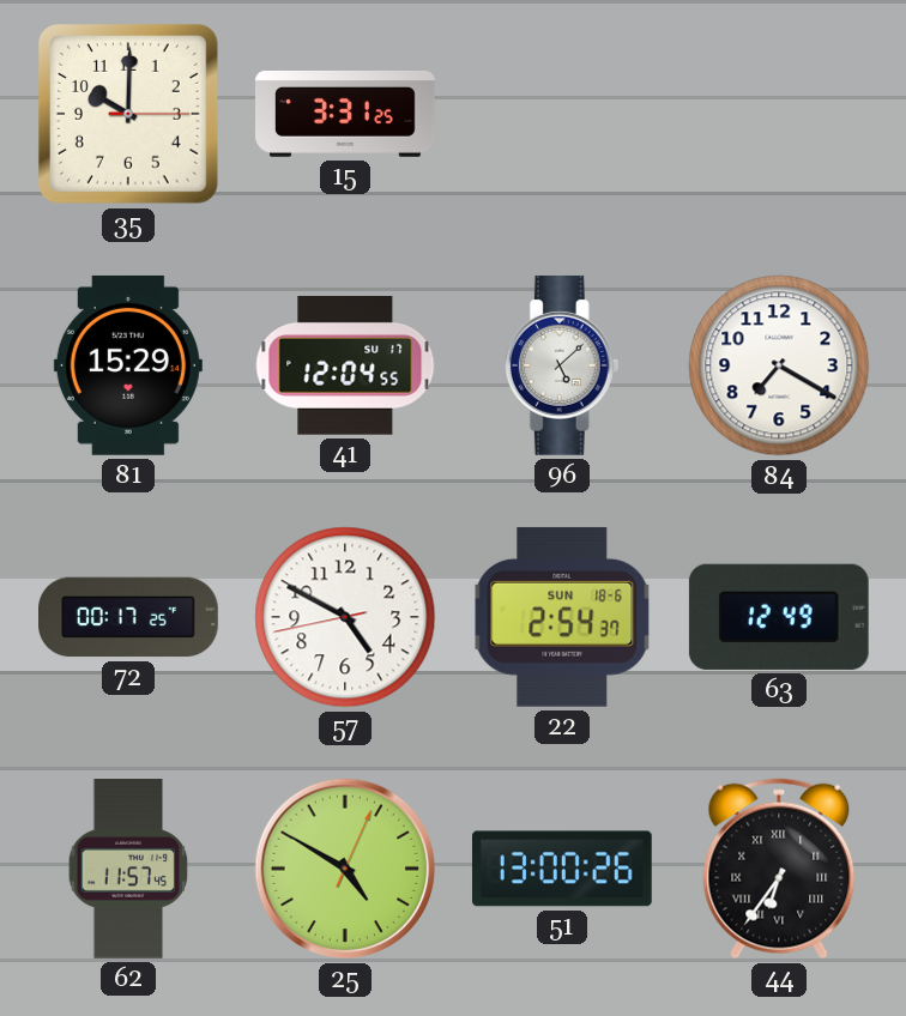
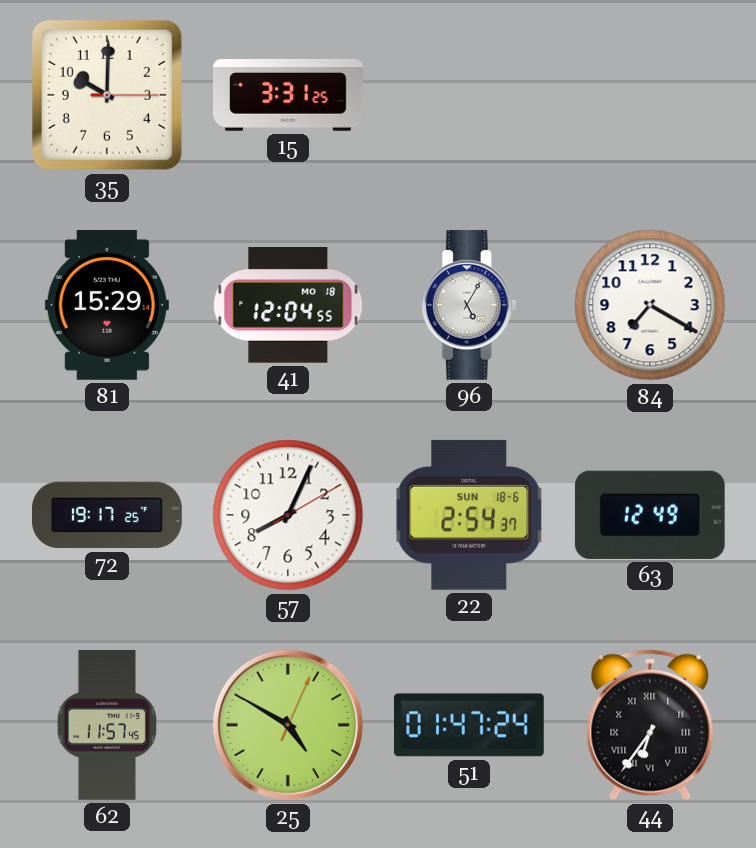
41 date: SU 17 -> MO 18 (288, 306)
96: 5:08 -> 5:05 (469, 305)
72: 00:17 -> 19:17 (108, 515)
57: 4:49 -> 8:04 (288, 515)
51: 13:00 -> 01:47 (469, 725)
